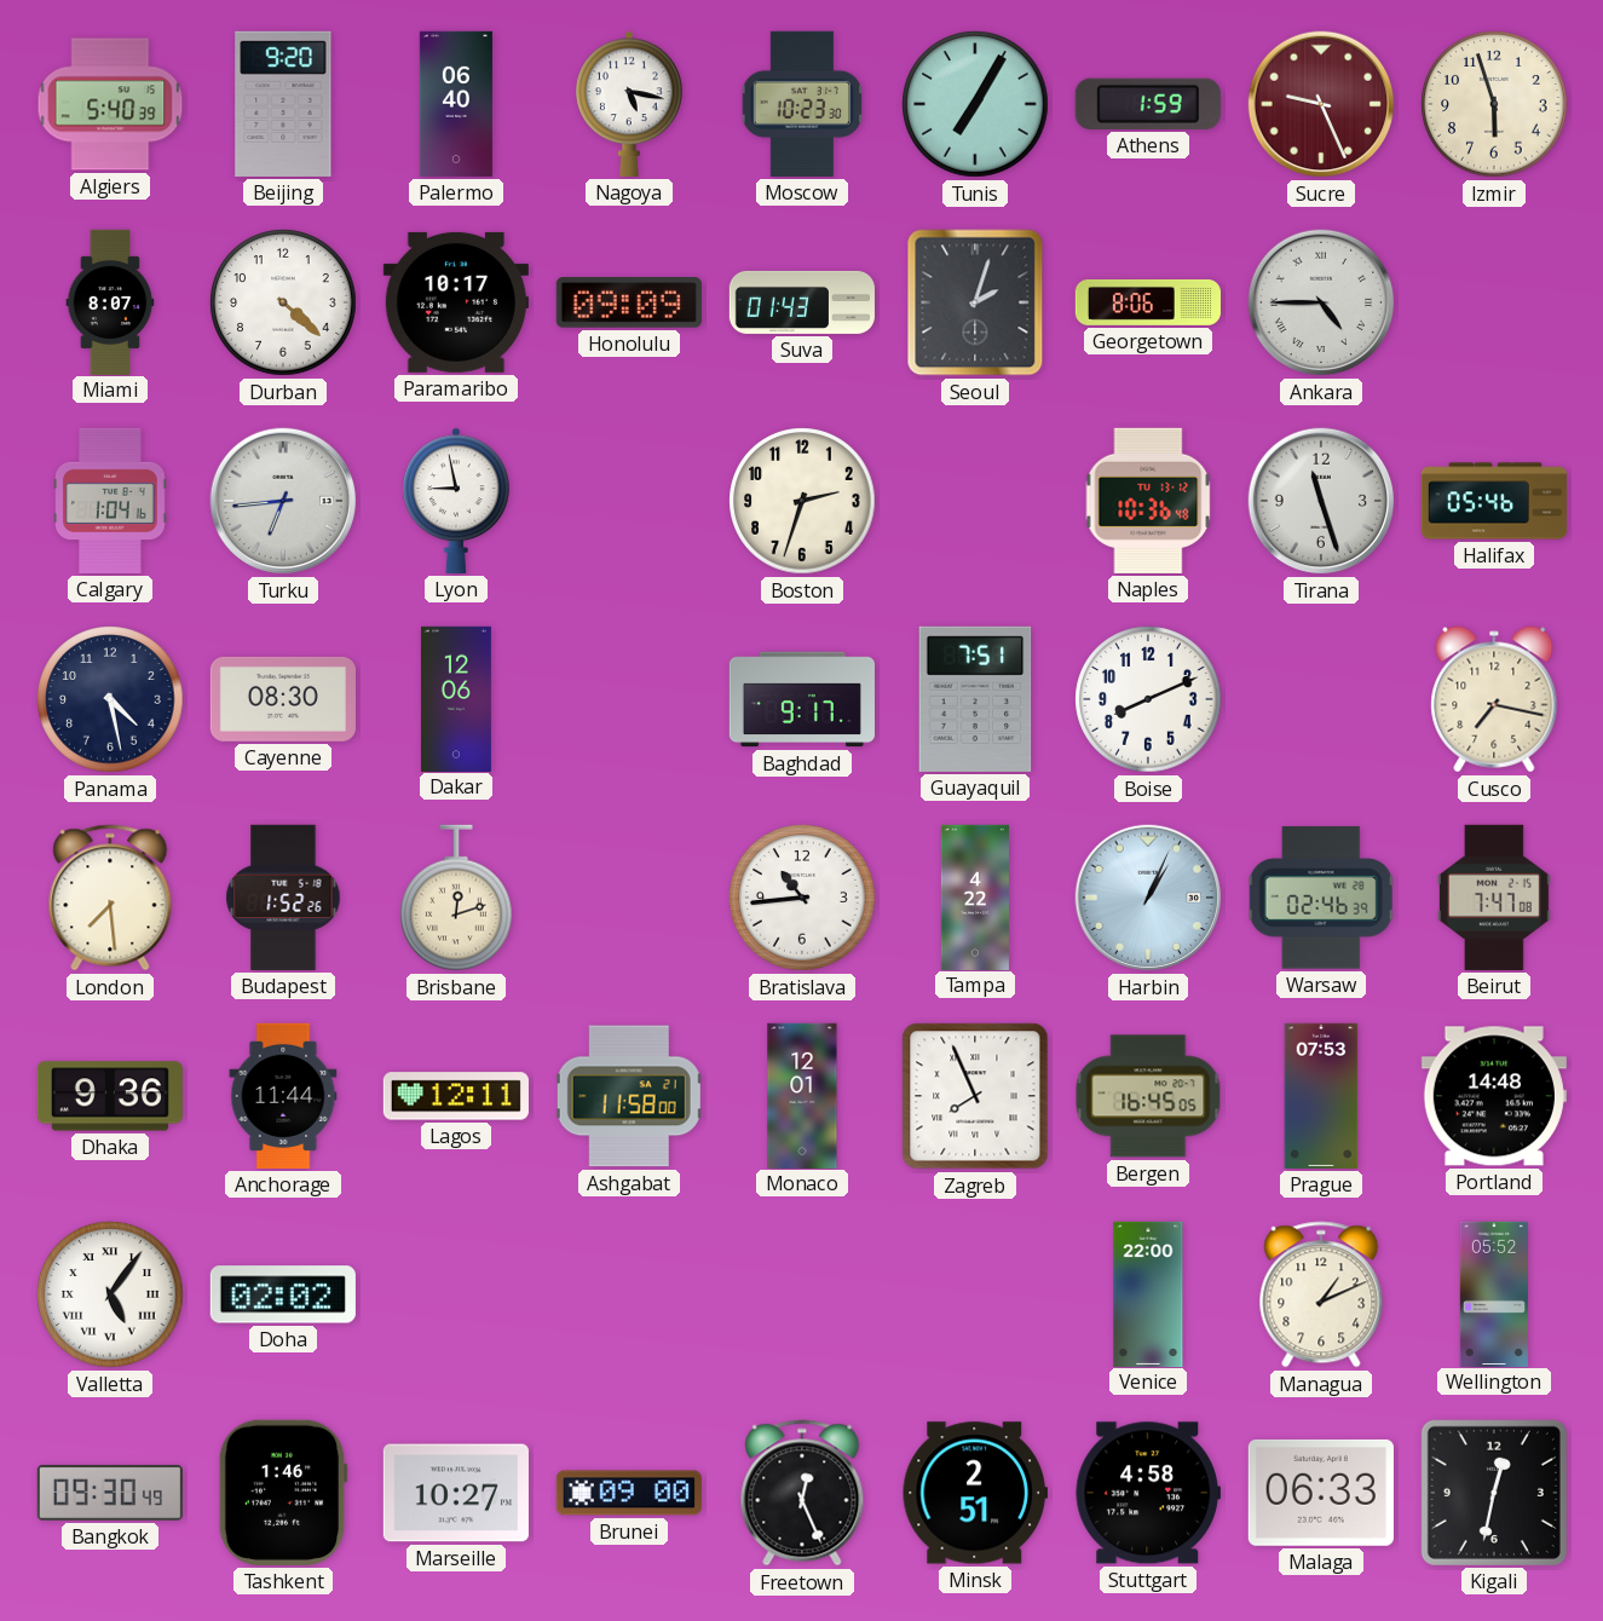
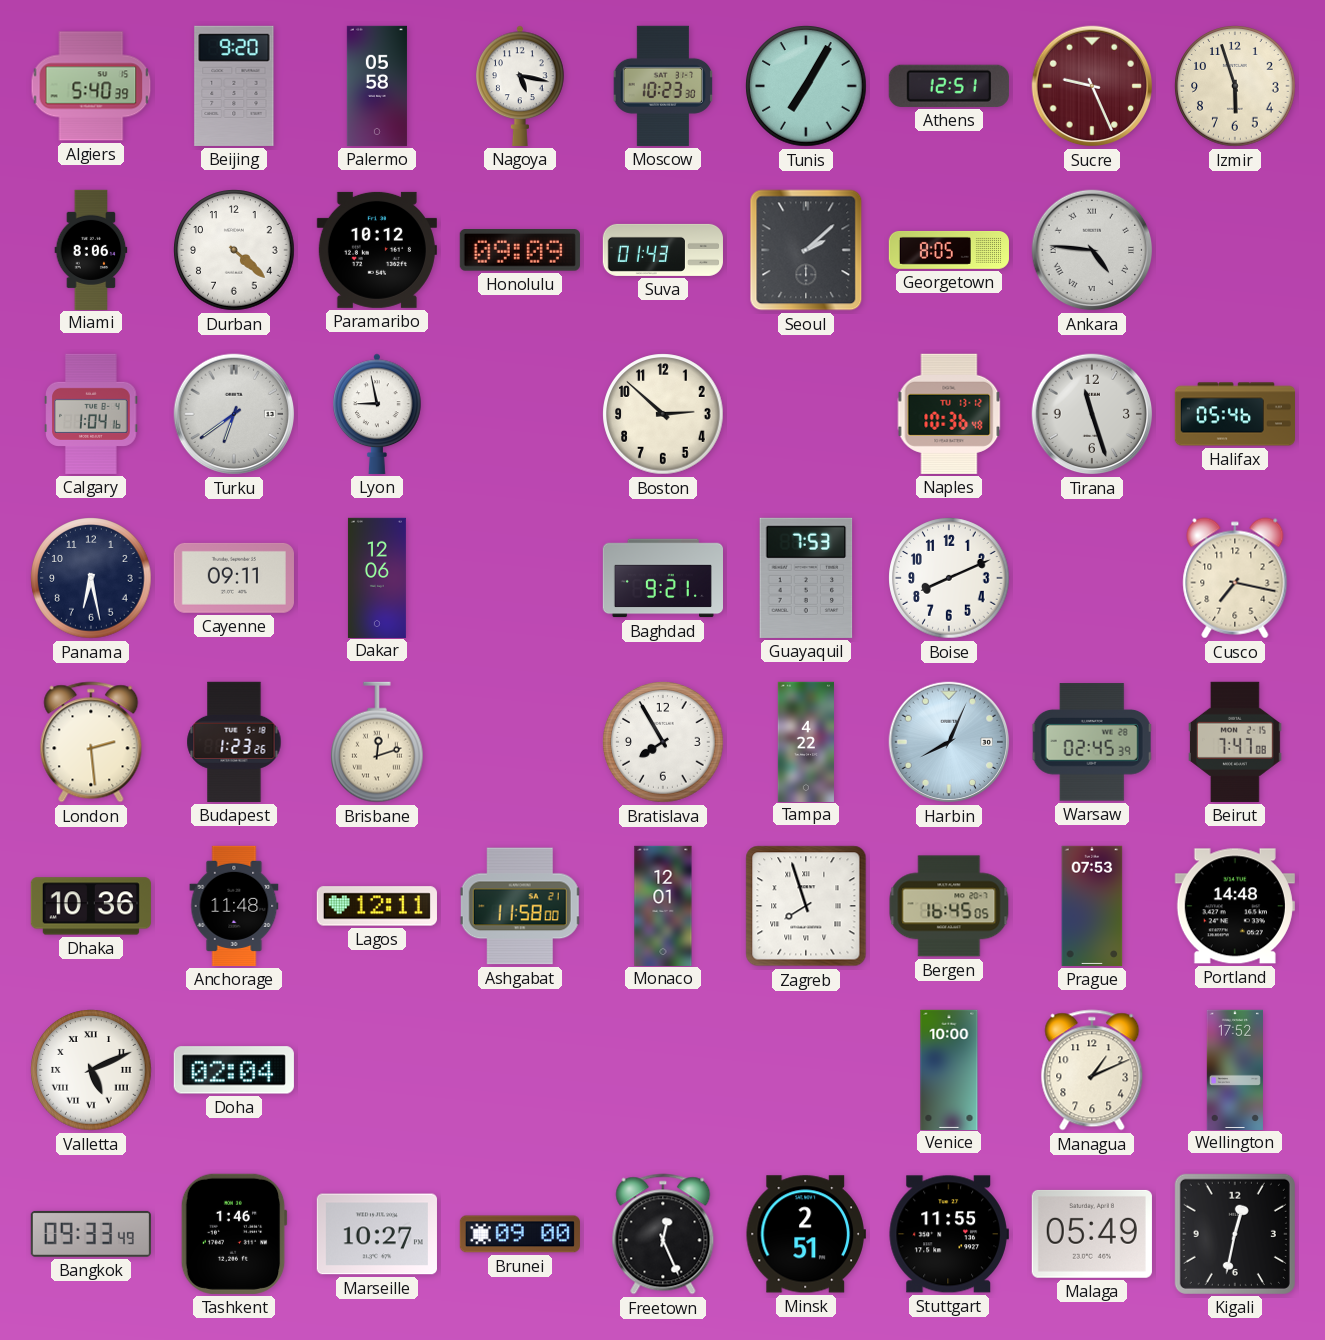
Palermo: 06:40 -> 05:58 (377, 86)
Athens: 1:59 -> 12:51 (949, 86)
Miami: 8:07 -> 8:06 (91, 249)
Paramaribo: 10:17 -> 10:12 (377, 250)
Seoul: 2:03 -> 2:08 (806, 250)
Georgetown: 8:06 -> 8:05 (948, 250)
Ankara: 4:45 -> 4:46 (1092, 250)
Turku: 6:44 -> 6:39 (234, 414)
Boston: 2:33 -> 2:52 (663, 414)
Panama: 4:28 -> 6:28 (91, 578)
Cayenne: 08:30 -> 09:11 (234, 578)
Baghdad: 9:17 -> 9:21 (662, 578)
Guayaquil: 7:51 -> 7:53 (806, 578)
London: 7:29 -> 2:29 (91, 742)
Budapest: 1:52 -> 1:23 (234, 742)
Bratislava: 10:44 -> 7:55 (663, 742)
Harbin: 1:04 -> 8:04 (949, 742)
Warsaw: 02:46 -> 02:45 (1092, 742)
Dhaka: 9:36 -> 10:36 (91, 906)
Anchorage: 11:44 -> 11:48 (234, 906)
Zagreb: 7:56 -> 7:57 (806, 906)
Valletta: 5:06 -> 5:11 (91, 1070)
Doha: 02:02 -> 02:04 (234, 1070)
Venice: 22:00 -> 10:00 (949, 1069)
Wellington: 05:52 -> 17:52 (1235, 1069)
Bangkok: 09:30 -> 09:33 (91, 1234)
Stuttgart: 4:58 -> 11:55 (949, 1234)
Malaga: 06:33 -> 05:49 (1092, 1234)
